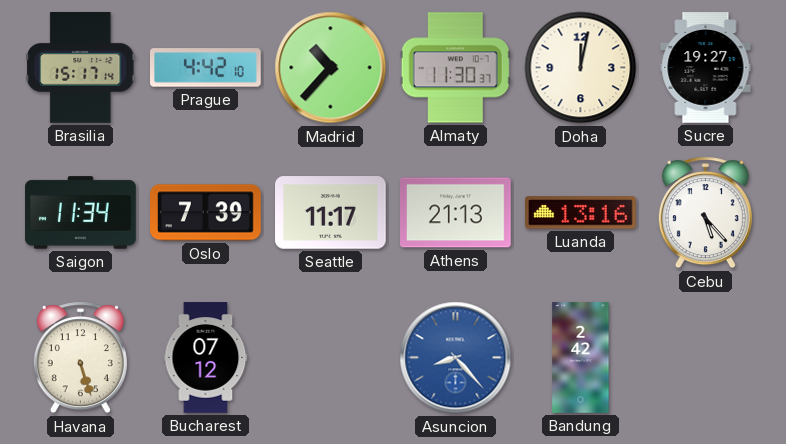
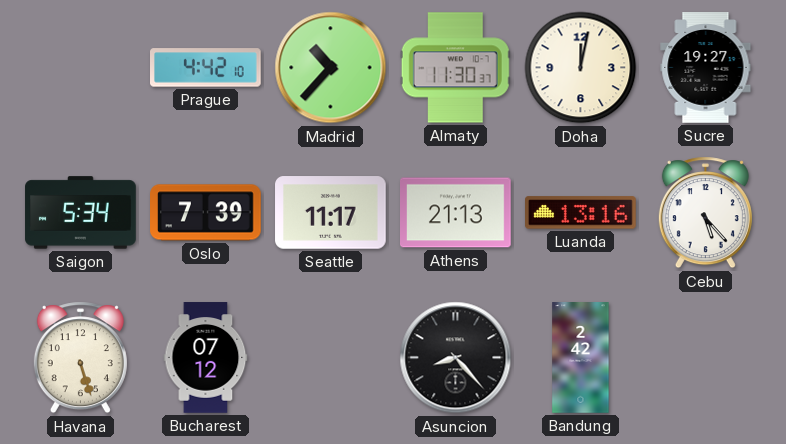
Brasilia: 15:17 -> none (81, 68)
Saigon: 11:34 -> 5:34 (81, 213)
Asuncion dial: blue -> black (456, 358)
